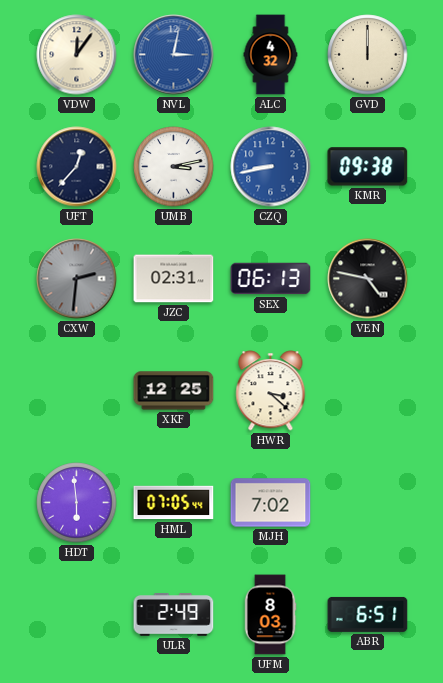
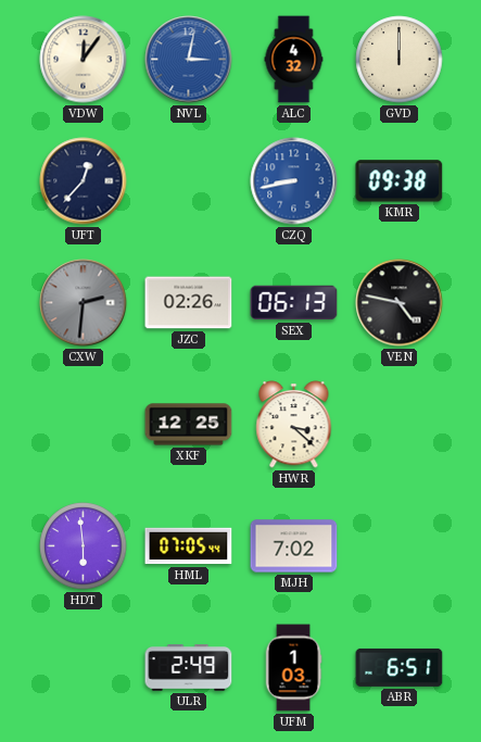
UMB: 3:13 -> none (174, 167)
JZC: 02:31 -> 02:26 (189, 303)
UFM: 8:03 -> 1:03 (293, 668)
